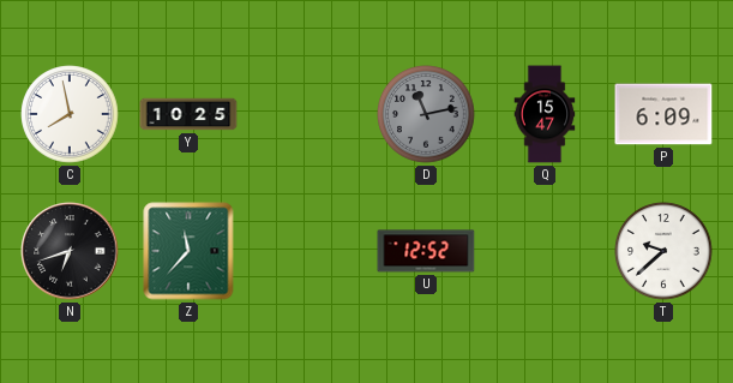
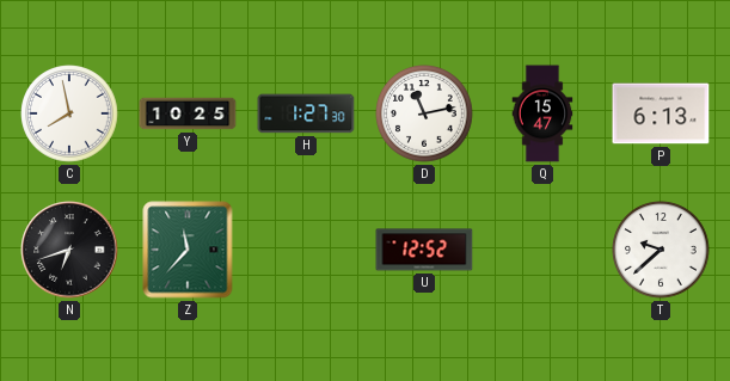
H: none -> 1:27 (306, 113)
D dial: grey -> white (424, 113)
P: 6:09 -> 6:13 (661, 113)
